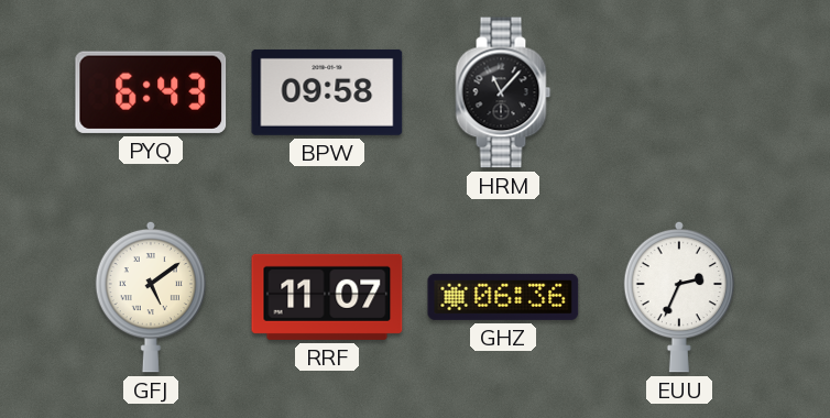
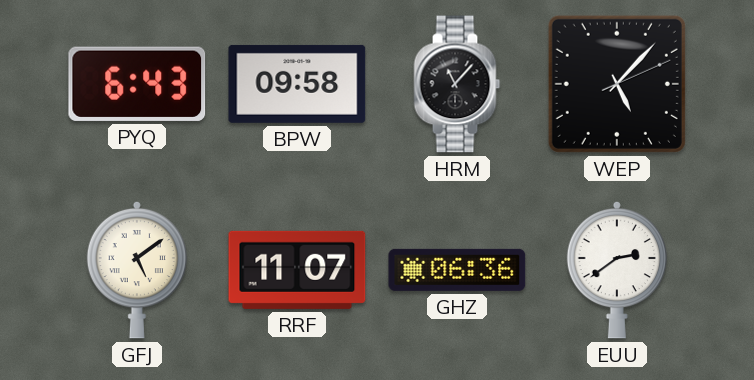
WEP: none -> 5:07 (617, 84)
EUU: 2:34 -> 2:39 (617, 270)
